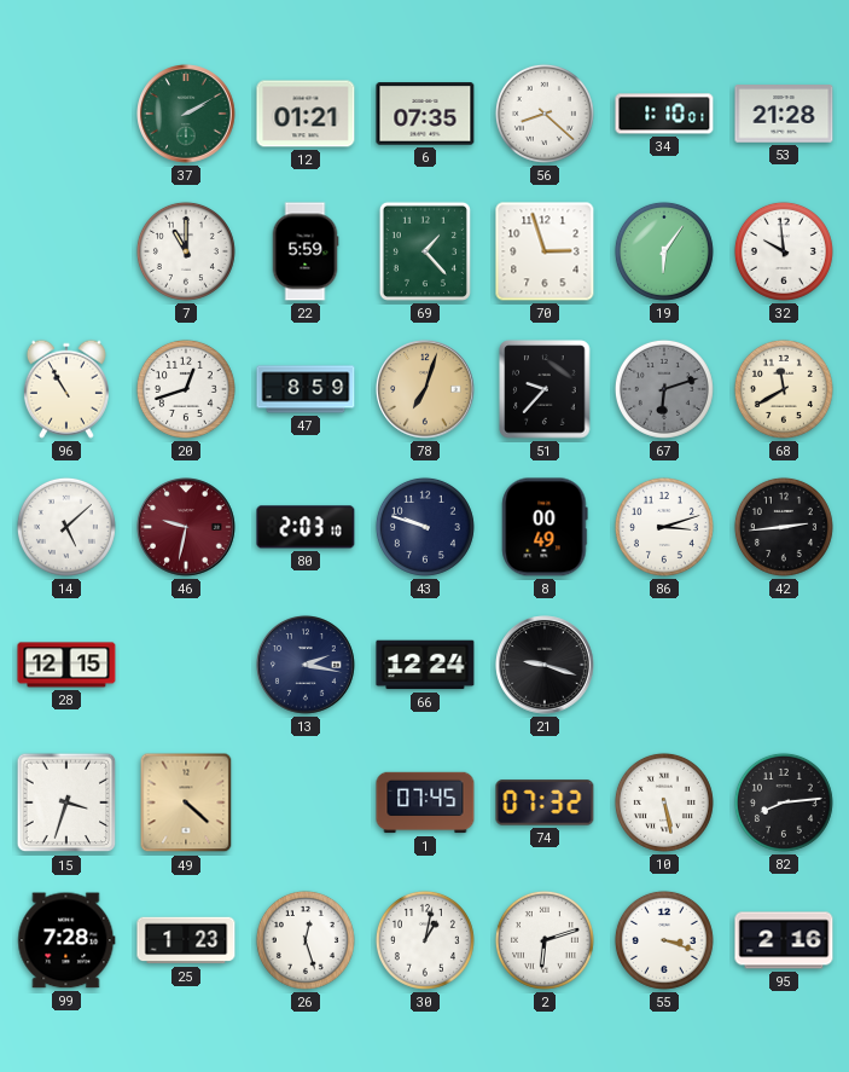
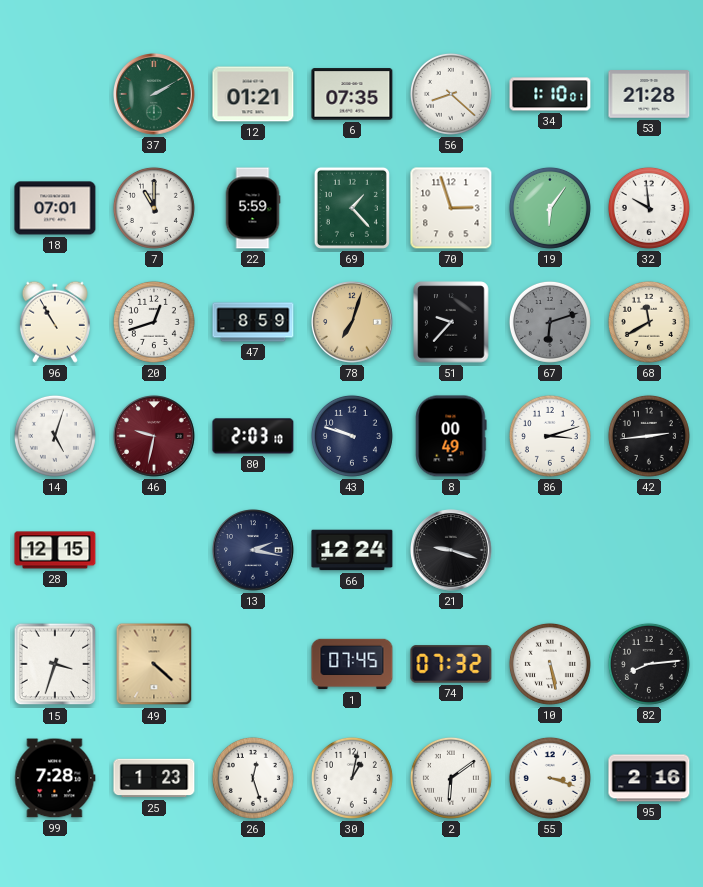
18: none -> 07:01 (55, 208)
14: 5:08 -> 5:03 (55, 436)
2: 6:12 -> 6:09 (451, 778)
